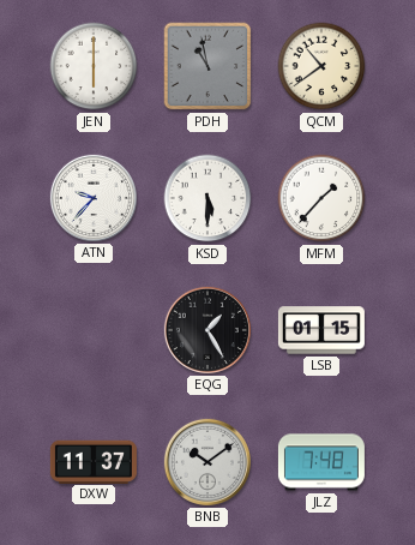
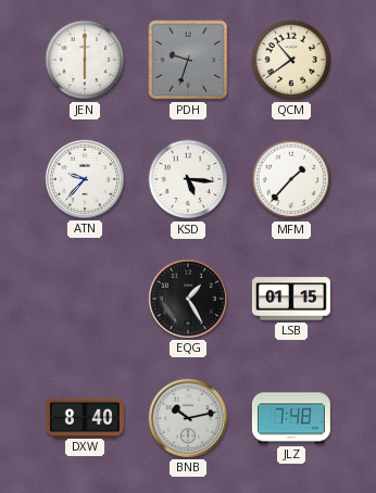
PDH: 10:58 -> 9:33 (188, 60)
KSD: 5:30 -> 5:16 (188, 179)
DXW: 11:37 -> 8:40 (85, 417)
BNB: 10:09 -> 10:13 (188, 418)
